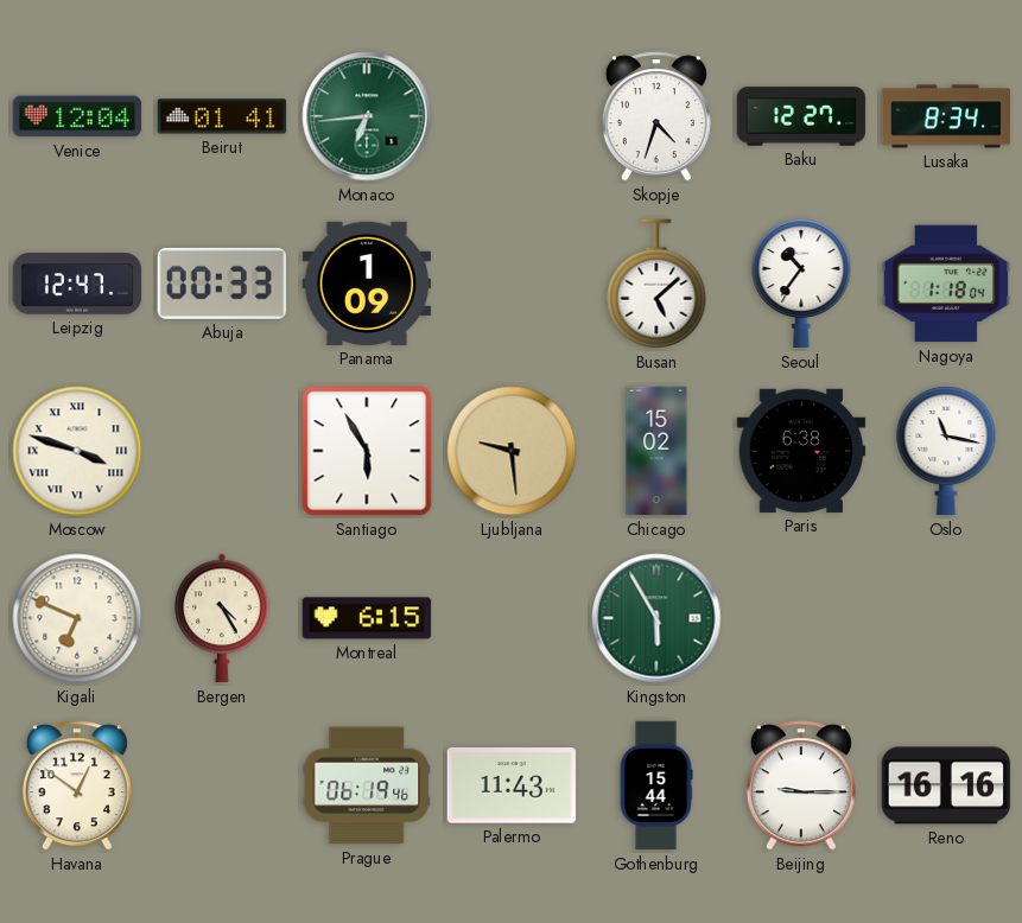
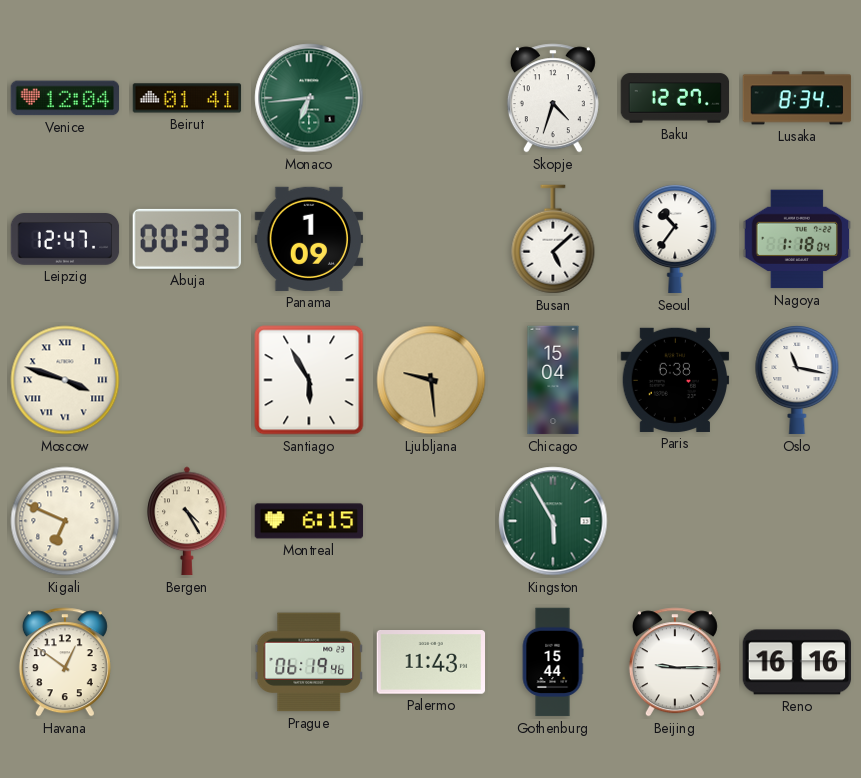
Chicago: 15:02 -> 15:04 (553, 380)
